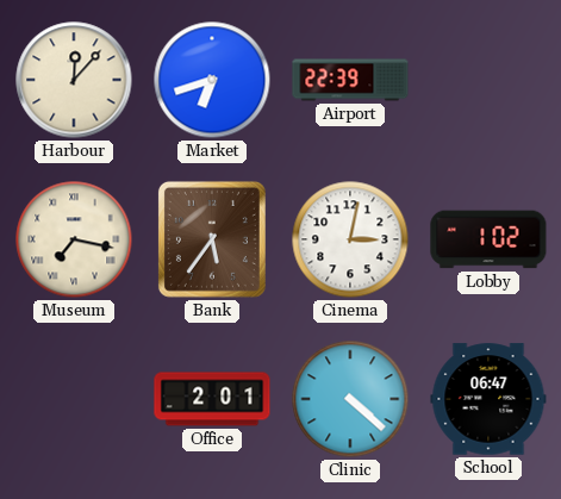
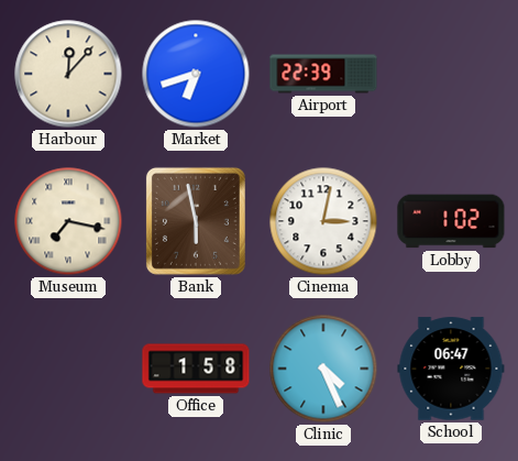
Bank: 5:36 -> 5:58 (196, 221)
Office: 2:01 -> 1:58 (196, 369)
Clinic: 4:22 -> 4:26 (323, 369)
